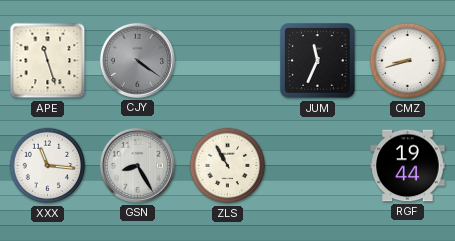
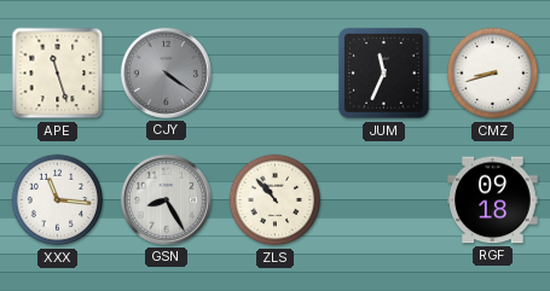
ZLS: 10:55 -> 10:53 (276, 200)
RGF: 19:44 -> 09:18 (493, 200)
